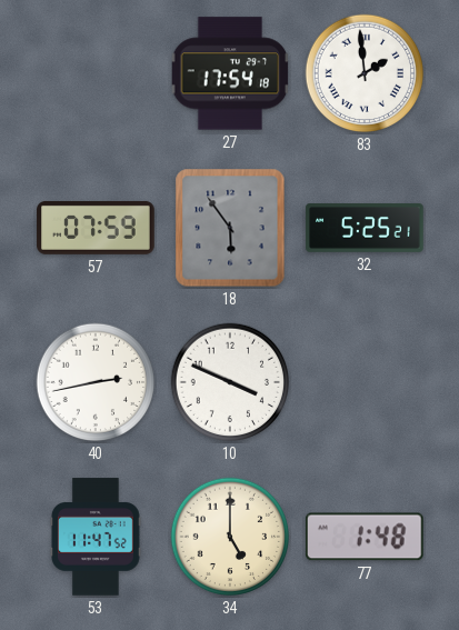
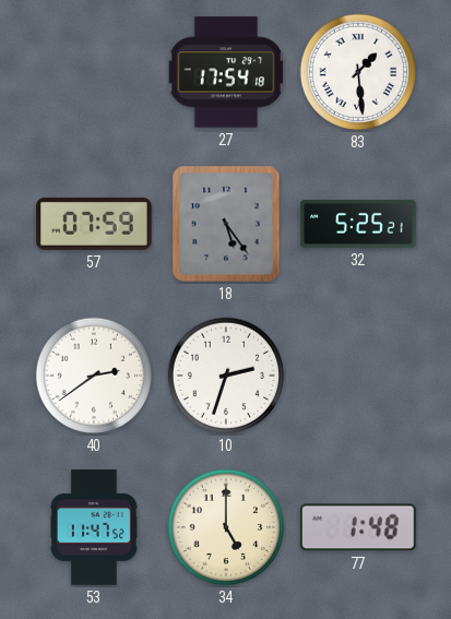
83: 1:59 -> 1:29 (358, 72)
18: 5:54 -> 5:24 (226, 224)
40: 2:43 -> 2:39 (94, 376)
10: 3:49 -> 2:33 (226, 376)
